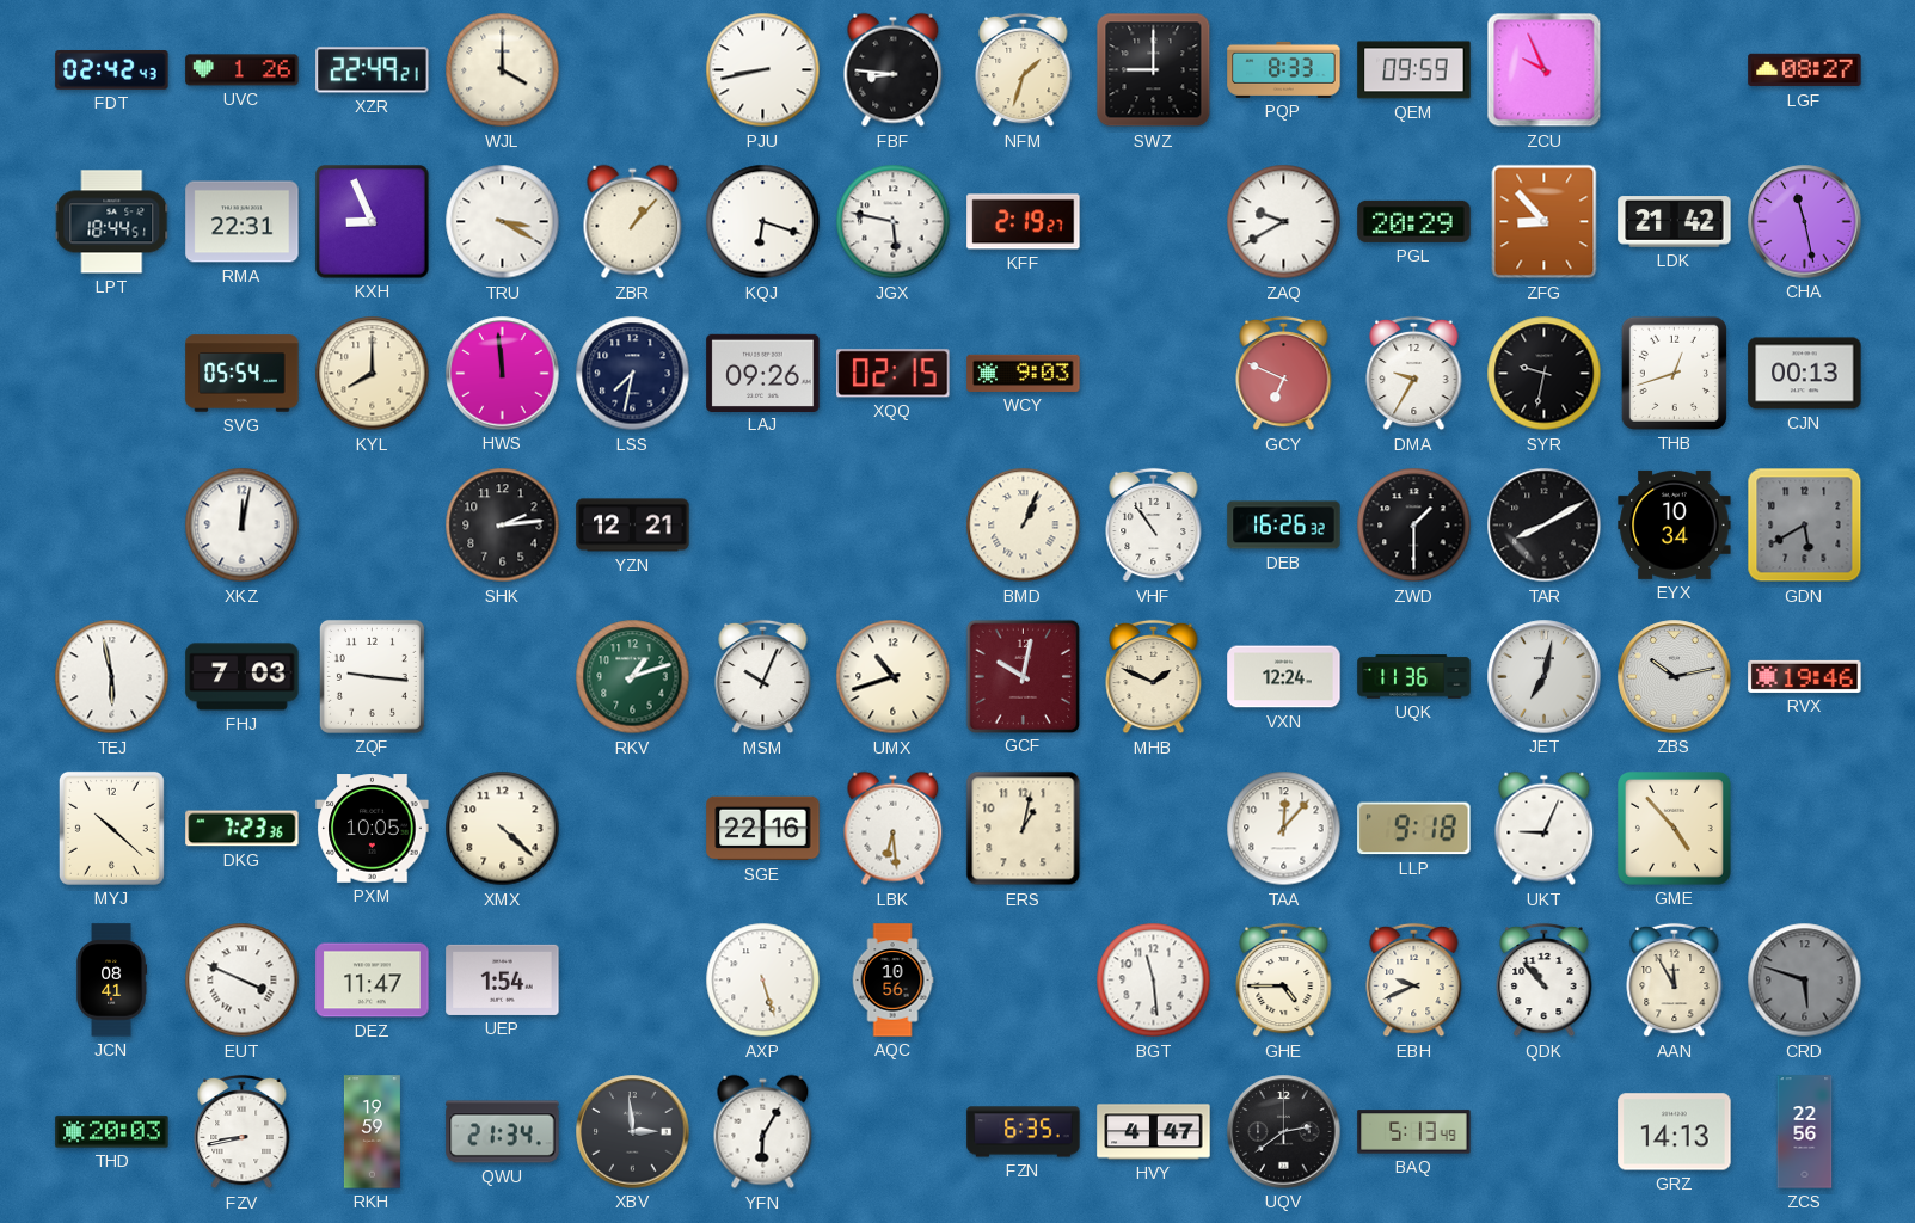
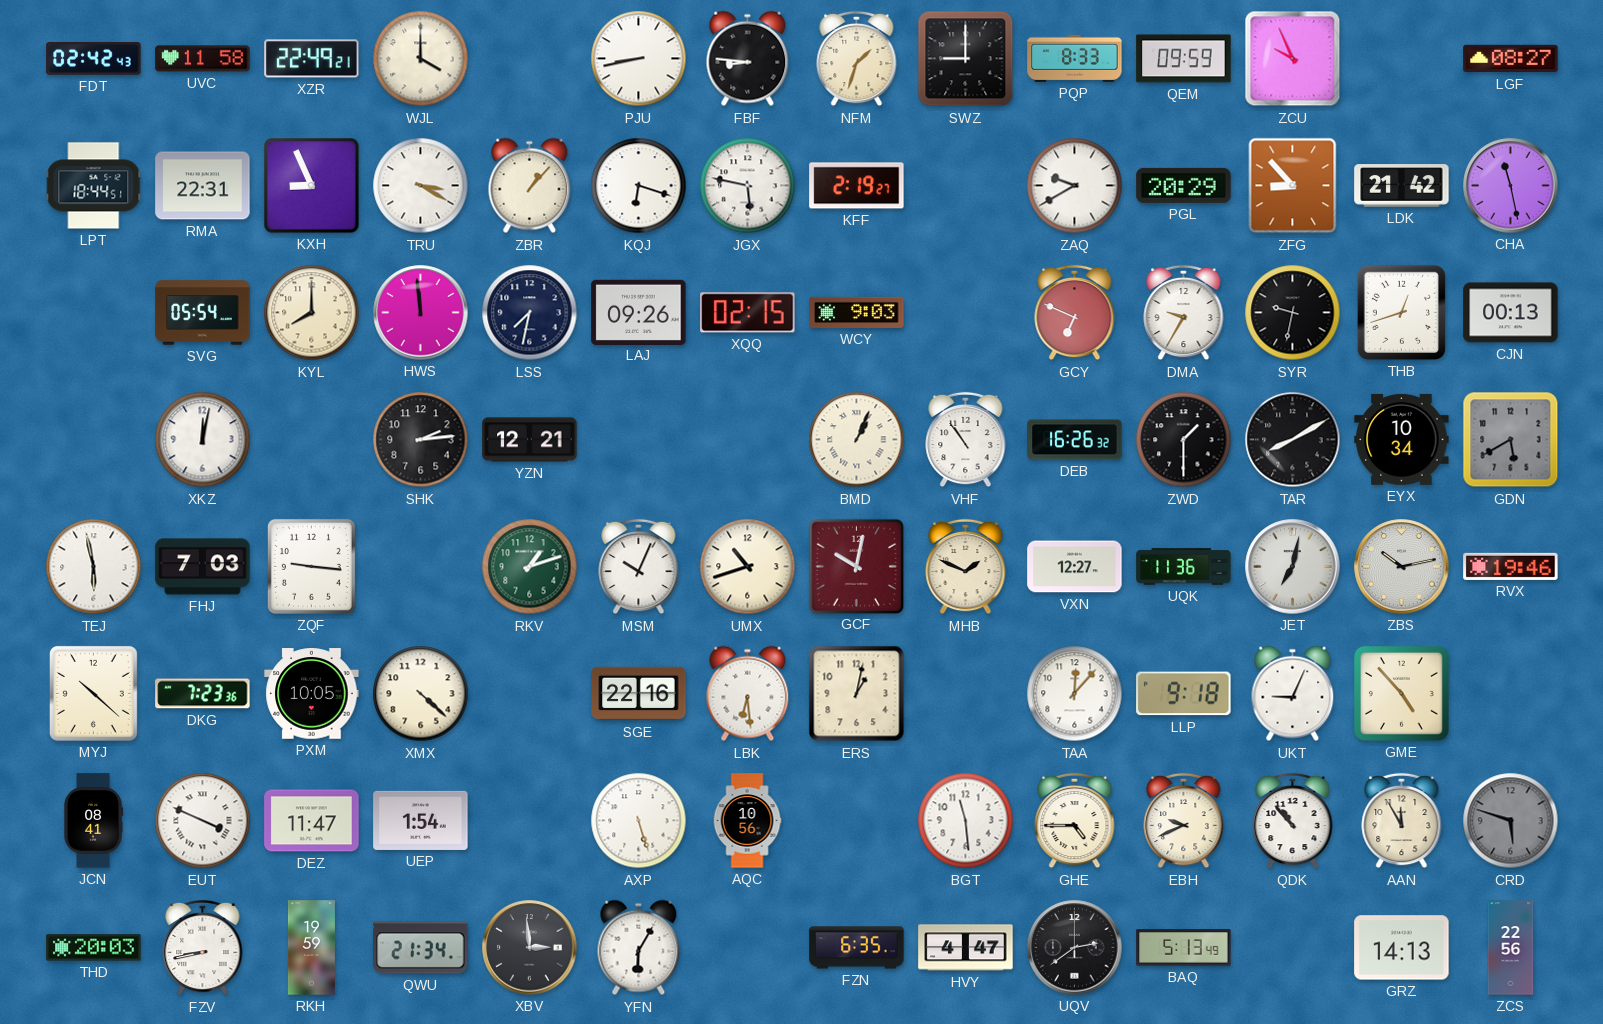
UVC: 1:26 -> 11:58 (203, 59)
VXN: 12:24 -> 12:27 (1075, 567)
